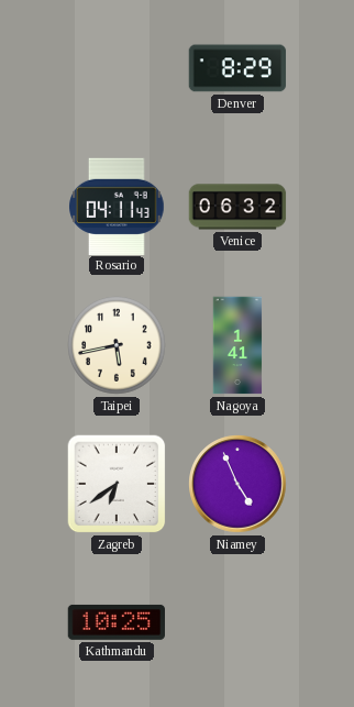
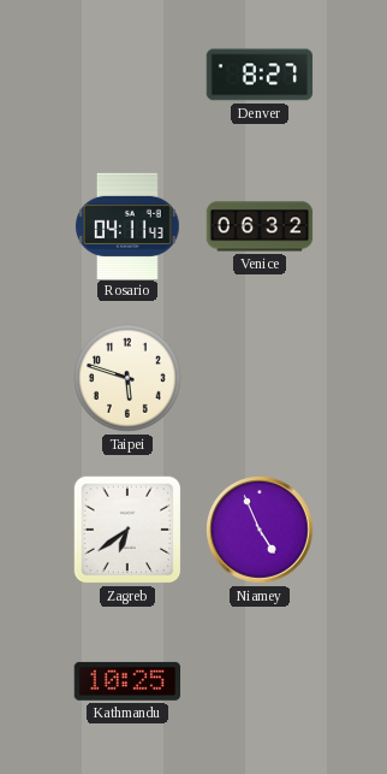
Denver: 8:29 -> 8:27 (260, 75)
Taipei: 5:43 -> 5:48 (127, 378)
Nagoya: 1:41 -> none (237, 345)
